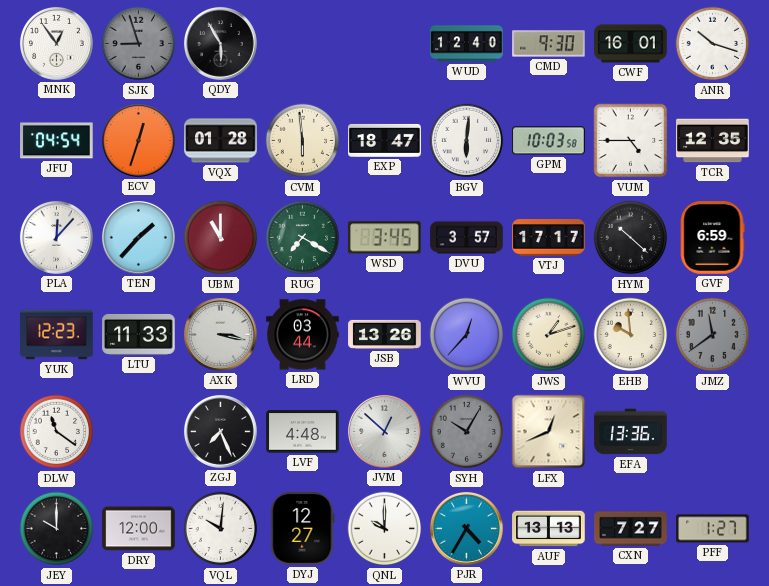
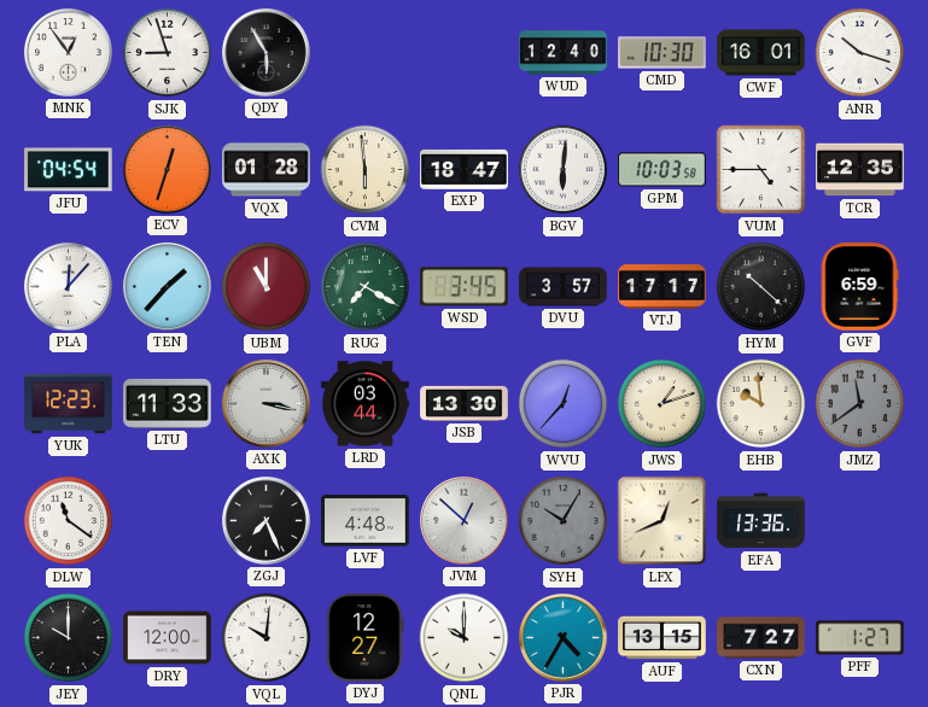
SJK dial: grey -> white (168, 53)
CMD: 9:30 -> 10:30 (663, 53)
JSB: 13:26 -> 13:30 (465, 403)
AUF: 13:13 -> 13:15 (663, 638)
